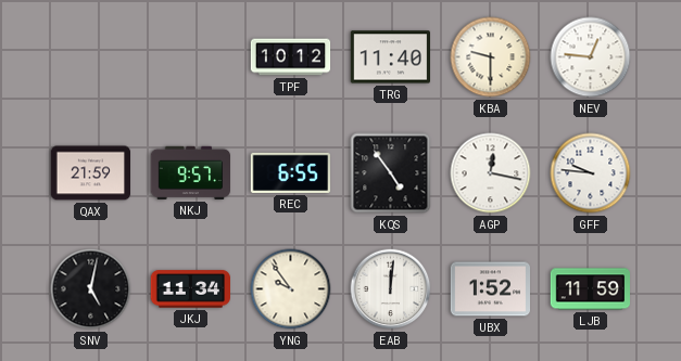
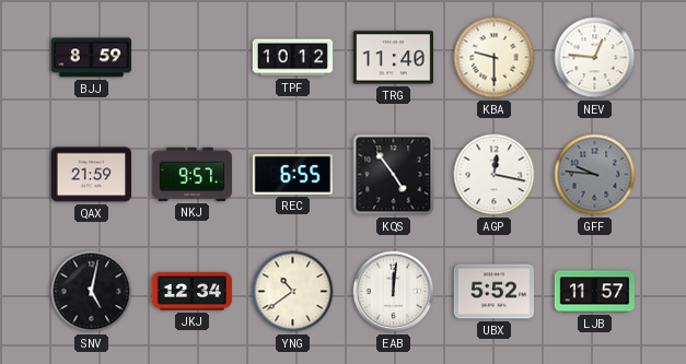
BJJ: none -> 8:59 (91, 58)
GFF dial: white -> grey (595, 175)
JKJ: 11:34 -> 12:34 (191, 292)
YNG: 9:54 -> 10:39 (293, 292)
UBX: 1:52 -> 5:52 (495, 292)
LJB: 11:59 -> 11:57 (594, 292)
